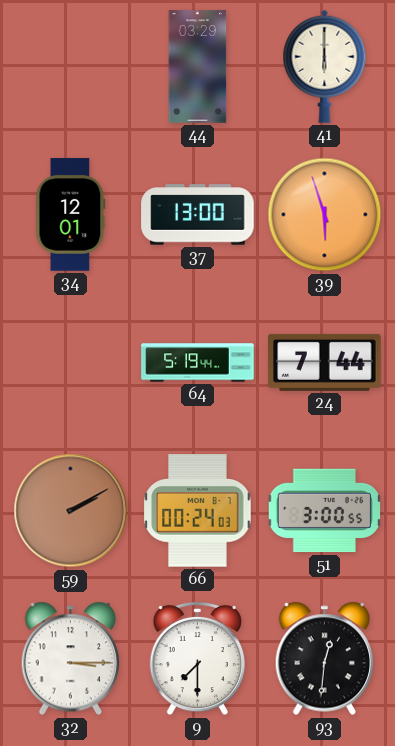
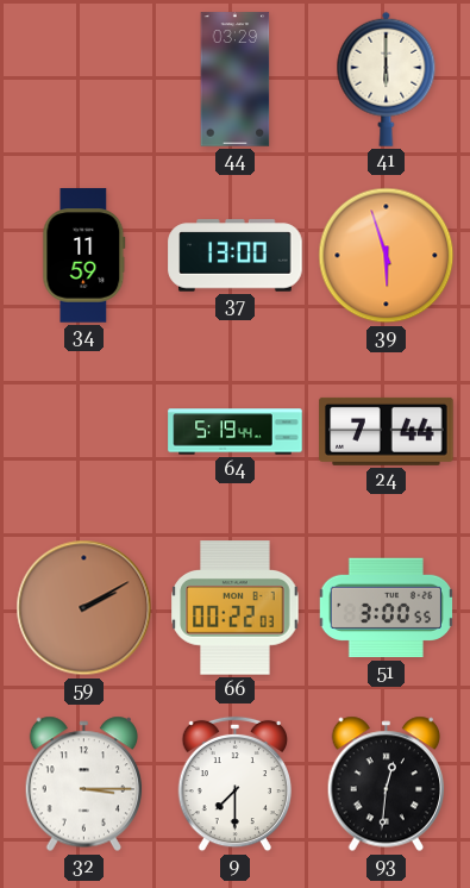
34: 12:01 -> 11:59 (84, 256)
66: 00:24 -> 00:22 (236, 608)
